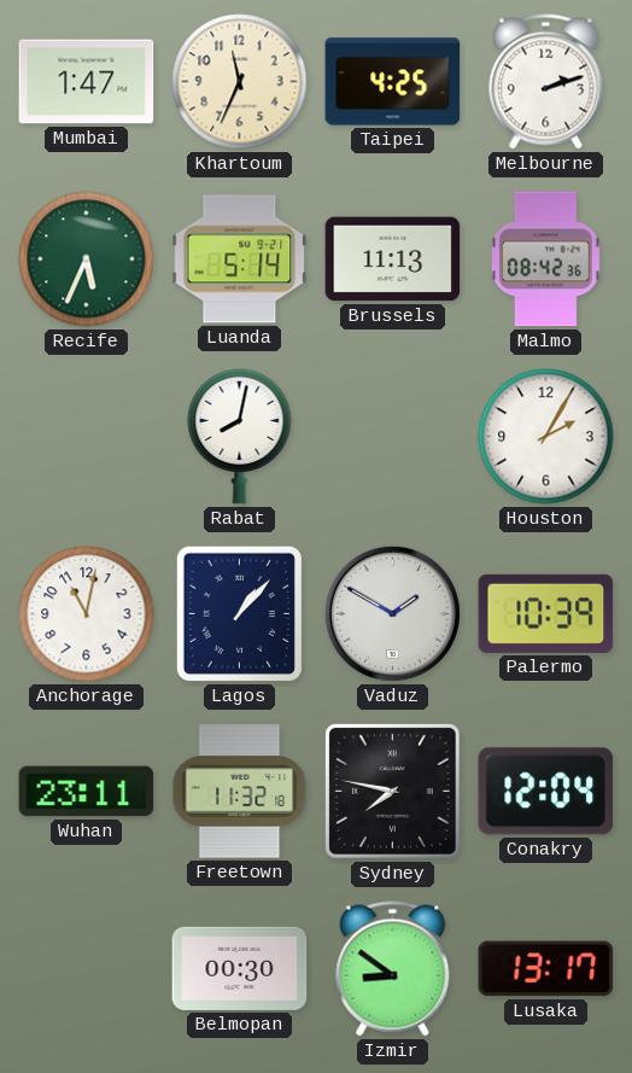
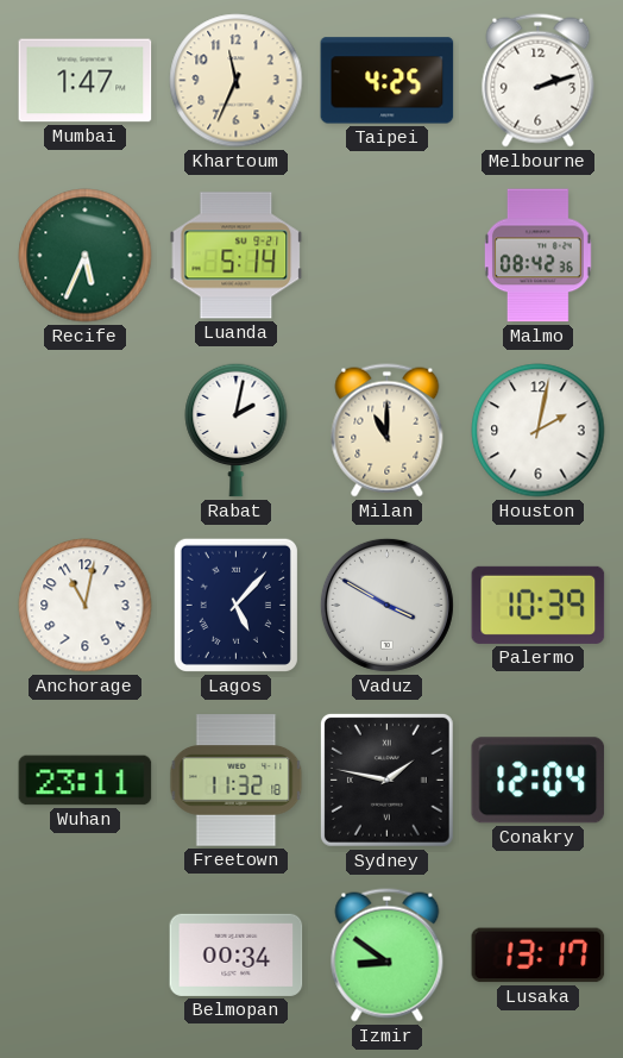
Brussels: 11:13 -> none (393, 259)
Rabat: 8:02 -> 2:02 (237, 430)
Milan: none -> 11:00 (388, 431)
Houston: 2:05 -> 2:02 (539, 431)
Lagos: 1:07 -> 5:07 (235, 605)
Vaduz: 1:50 -> 3:50 (386, 605)
Sydney: 7:47 -> 1:47 (386, 780)
Belmopan: 00:30 -> 00:34 (237, 954)
